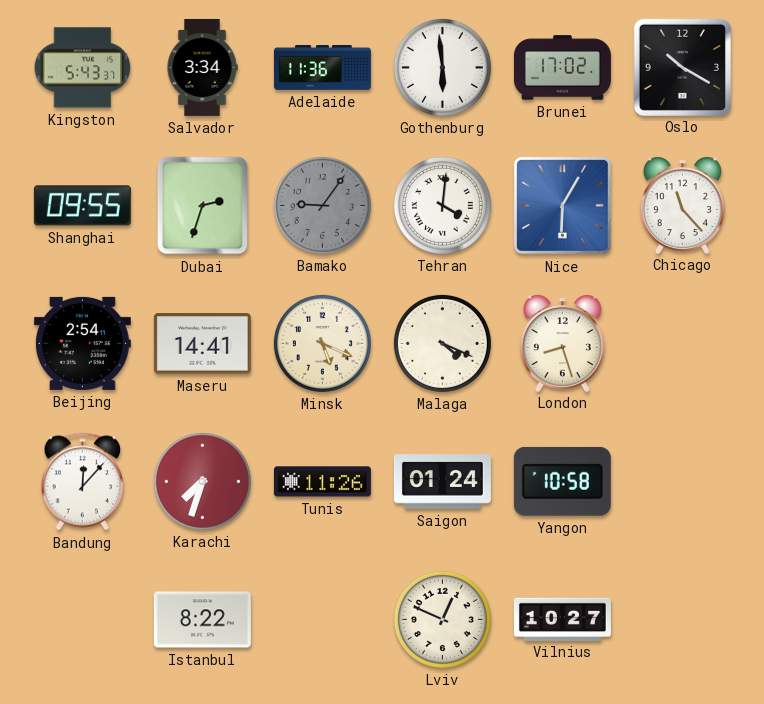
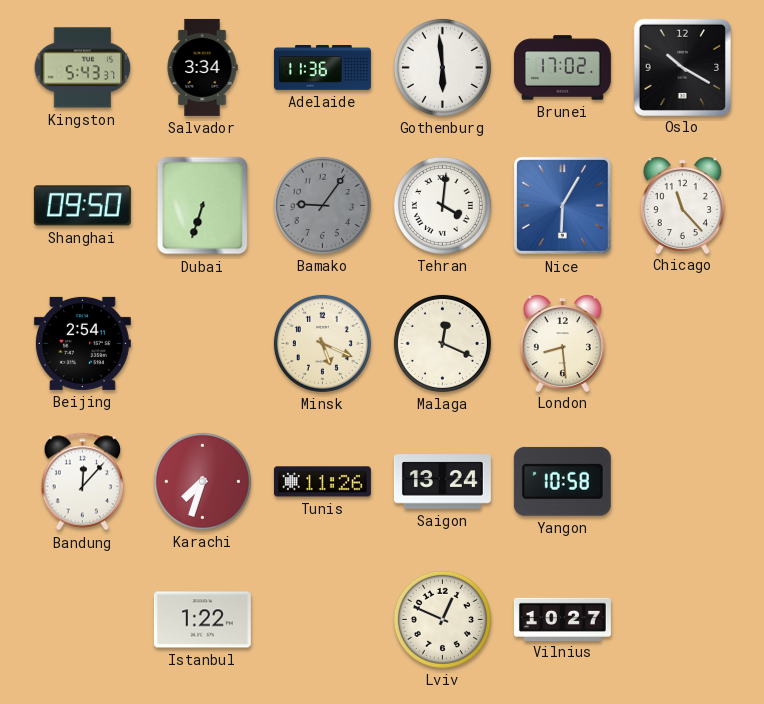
Shanghai: 09:55 -> 09:50 (82, 206)
Dubai: 2:33 -> 6:33 (203, 206)
Maseru: 14:41 -> none (202, 344)
Malaga: 4:19 -> 12:19 (442, 343)
London: 8:27 -> 8:29 (562, 343)
Saigon: 01:24 -> 13:24 (442, 482)
Istanbul: 8:22 -> 1:22 (202, 620)
